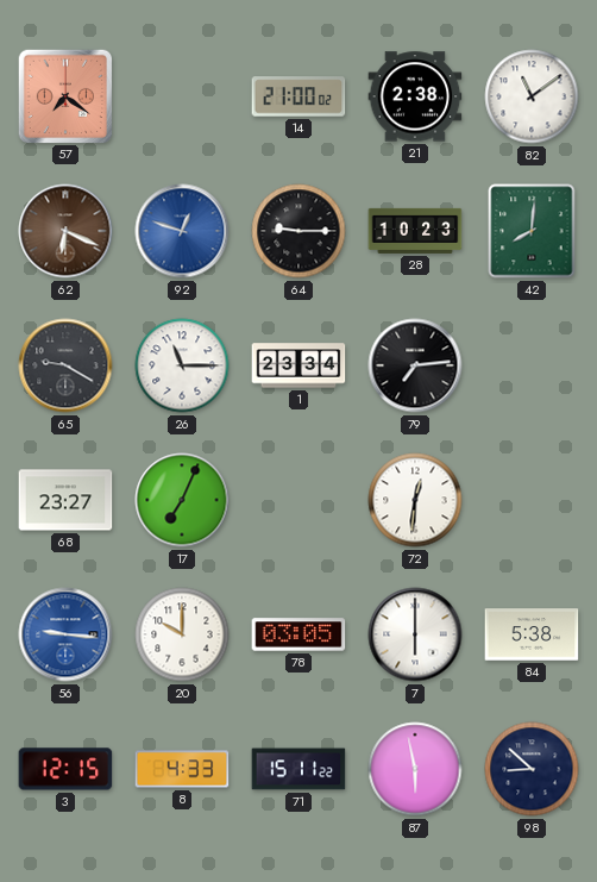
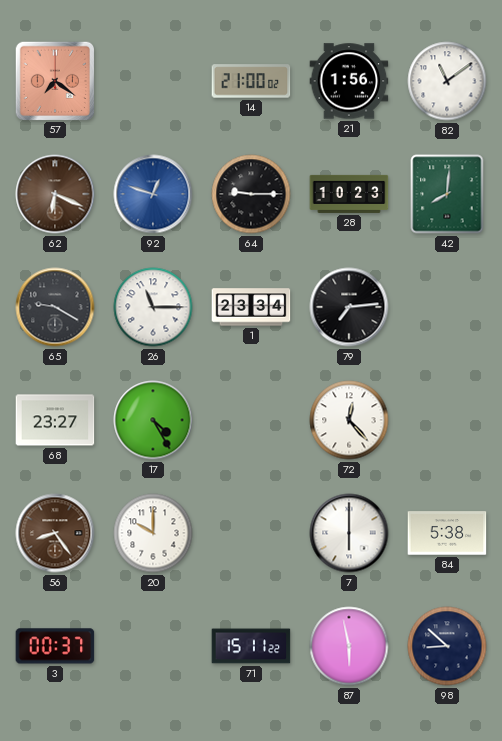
21: 2:38 -> 1:56 (349, 81)
17: 7:04 -> 4:25 (153, 420)
72: 12:31 -> 12:23 (349, 420)
56: 9:16 -> 8:24 (55, 533)
56 dial: blue -> brown (55, 533)
78: 03:05 -> none (298, 634)
3: 12:15 -> 00:37 (55, 646)
8: 4:33 -> none (182, 769)
